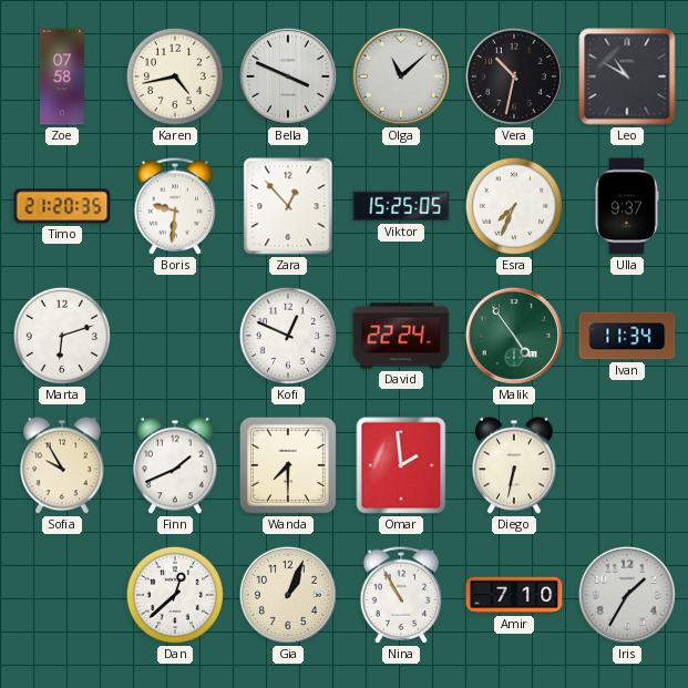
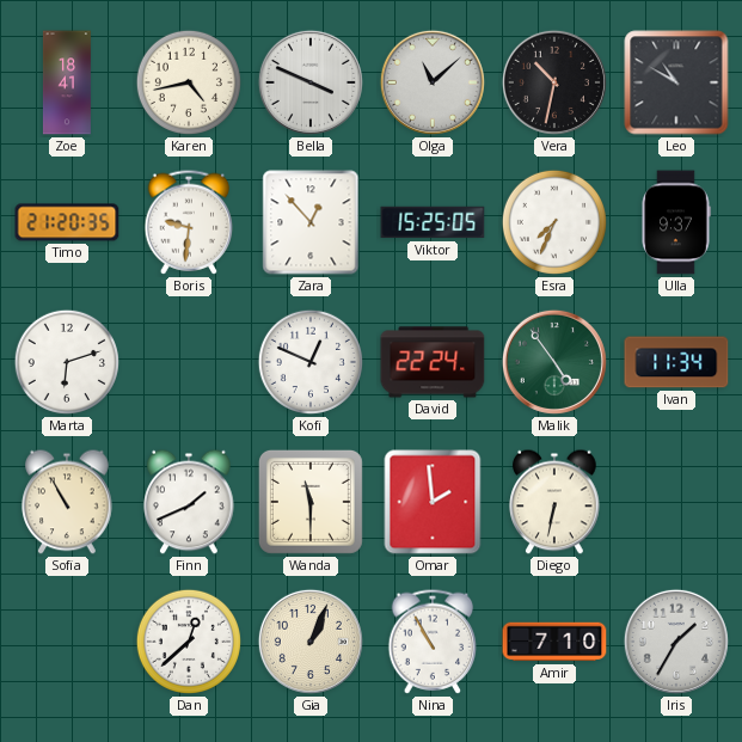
Zoe: 07:58 -> 18:41 (67, 82)
Sofia: 9:55 -> 10:55 (67, 502)
Wanda: 7:30 -> 11:30 (311, 502)
